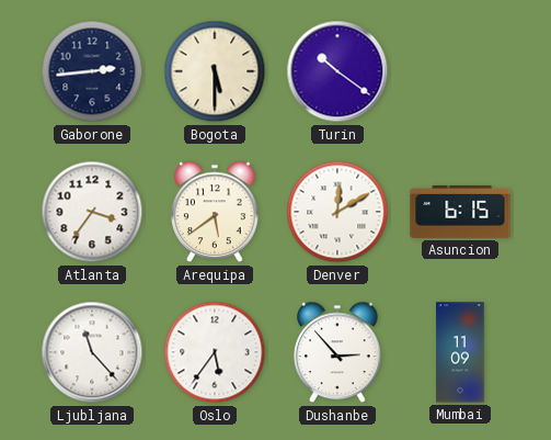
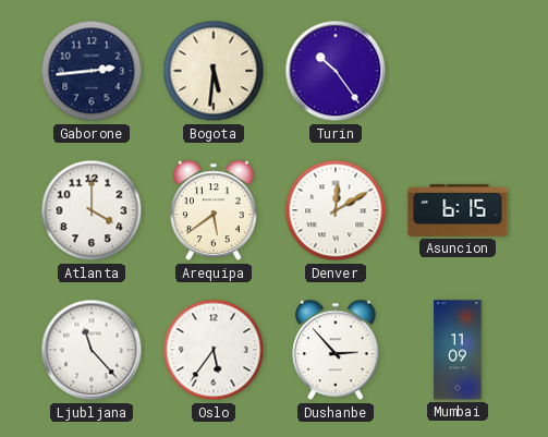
Bogota: 5:30 -> 5:31 (214, 71)
Turin: 10:21 -> 10:24 (336, 71)
Atlanta: 3:36 -> 4:00 (92, 210)
